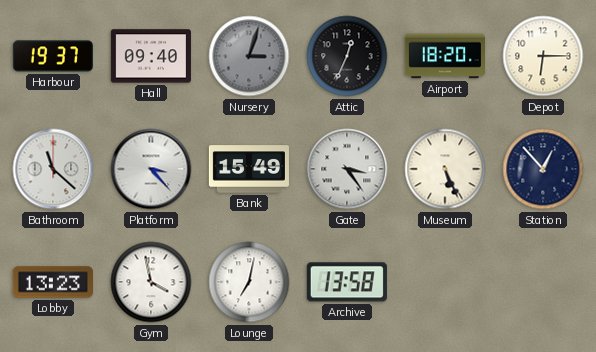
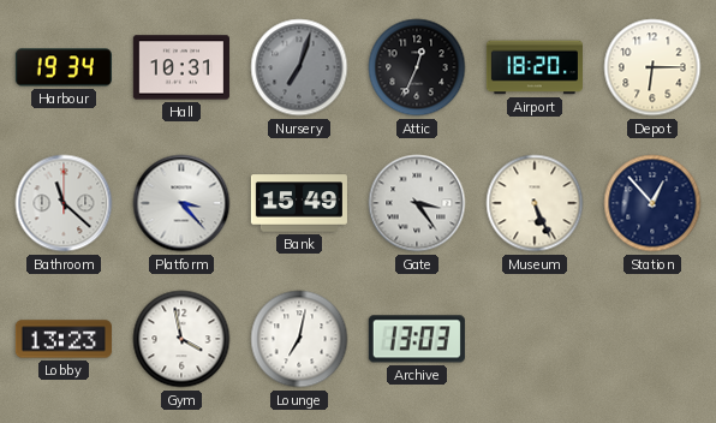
Harbour: 19:37 -> 19:34 (64, 67)
Hall: 09:40 -> 10:31 (181, 67)
Nursery: 3:03 -> 7:03 (299, 67)
Archive: 13:58 -> 13:03 (417, 339)
